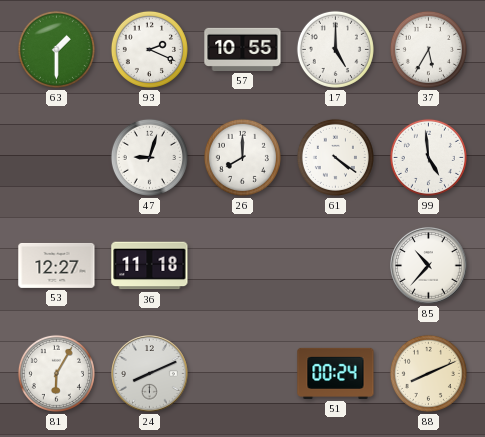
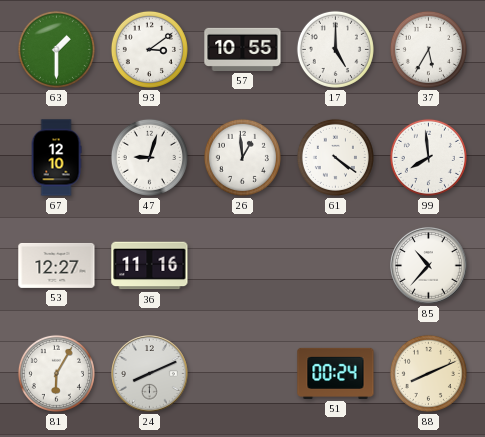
93: 2:19 -> 3:09 (149, 49)
67: none -> 12:10 (56, 158)
26: 8:00 -> 12:59 (242, 157)
99: 4:59 -> 7:59 (428, 157)
36: 11:18 -> 11:16 (150, 266)
